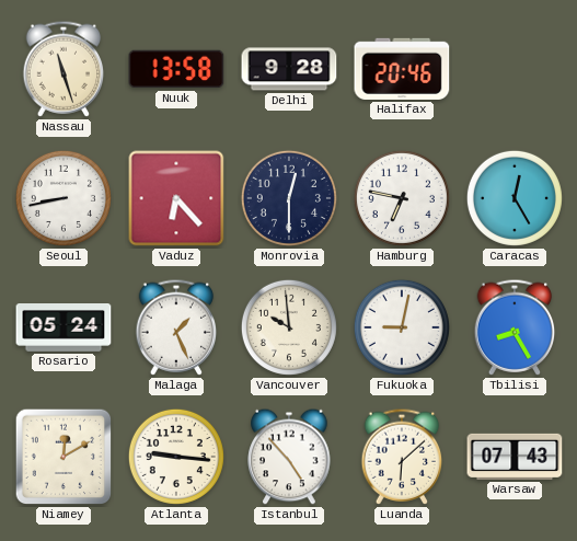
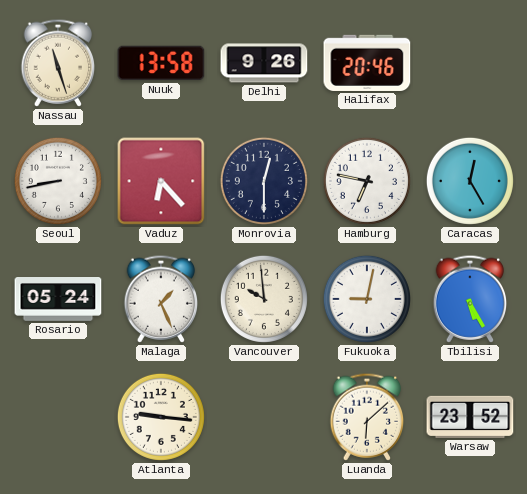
Delhi: 9:28 -> 9:26 (264, 63)
Tbilisi: 8:25 -> 5:25 (470, 299)
Niamey: 12:10 -> none (64, 457)
Istanbul: 4:53 -> none (289, 457)
Warsaw: 07:43 -> 23:52 (470, 417)
